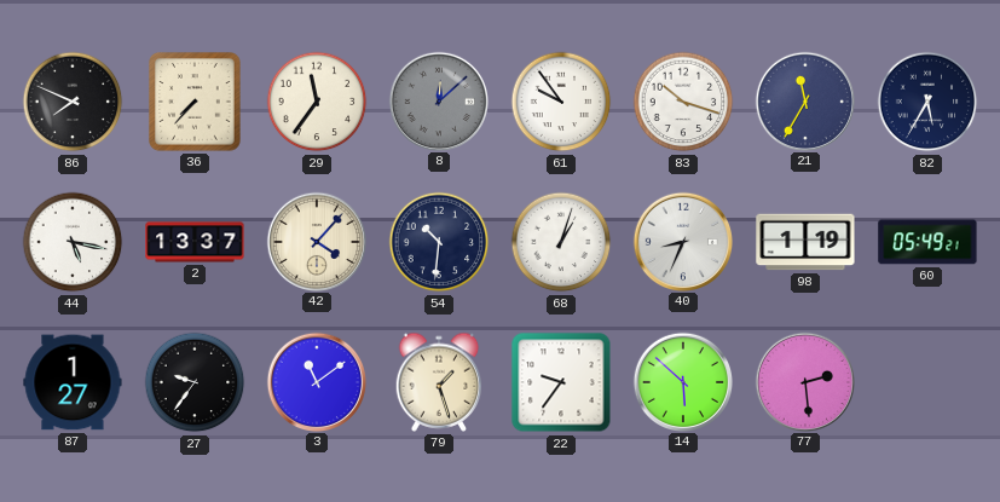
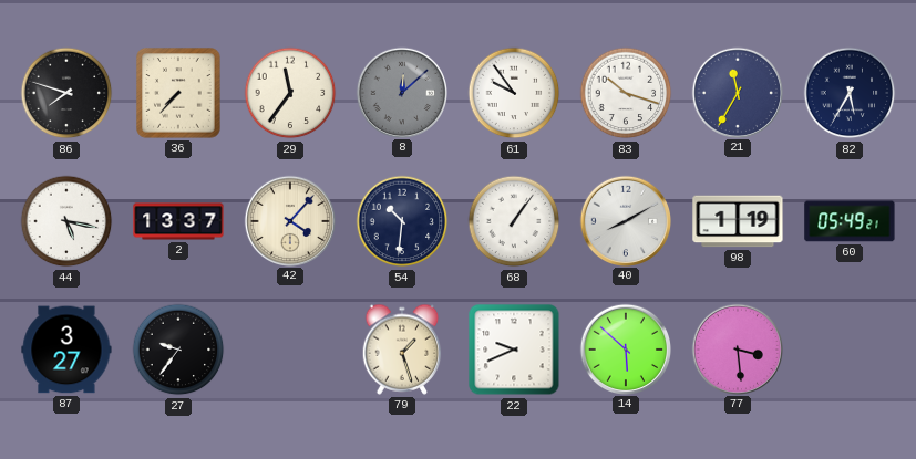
86: 7:49 -> 7:48 (66, 93)
68: 1:03 -> 1:06 (514, 221)
40: 8:34 -> 8:10 (625, 220)
87: 1:27 -> 3:27 (66, 350)
3: 11:09 -> none (316, 381)
22: 9:36 -> 9:41 (514, 350)
77: 2:29 -> 3:29 (737, 348)
